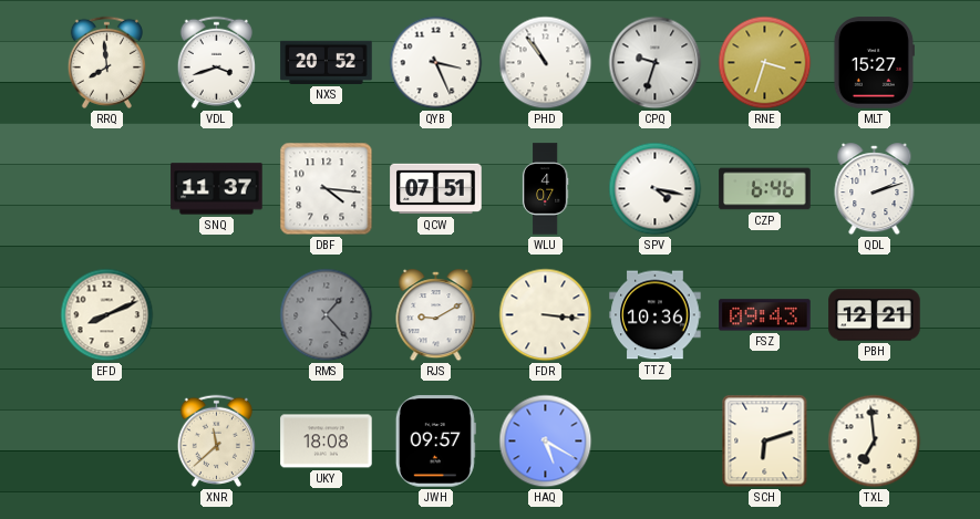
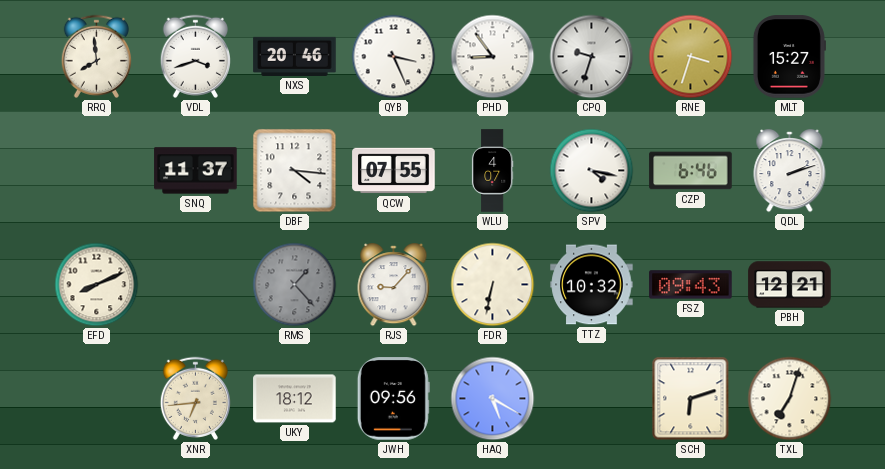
NXS: 20:52 -> 20:46 (295, 56)
PHD: 10:54 -> 8:54 (493, 57)
QCW: 07:51 -> 07:55 (394, 171)
RJS: 9:10 -> 9:07 (394, 285)
FDR: 3:16 -> 6:32 (493, 285)
TTZ: 10:36 -> 10:32 (592, 285)
XNR: 11:38 -> 6:44 (195, 398)
UKY: 18:08 -> 18:12 (295, 399)
JWH: 09:57 -> 09:56 (393, 399)
TXL: 6:59 -> 7:03 (790, 399)
